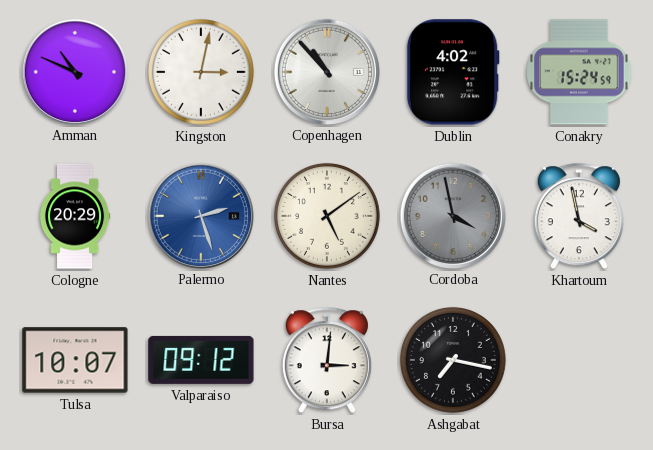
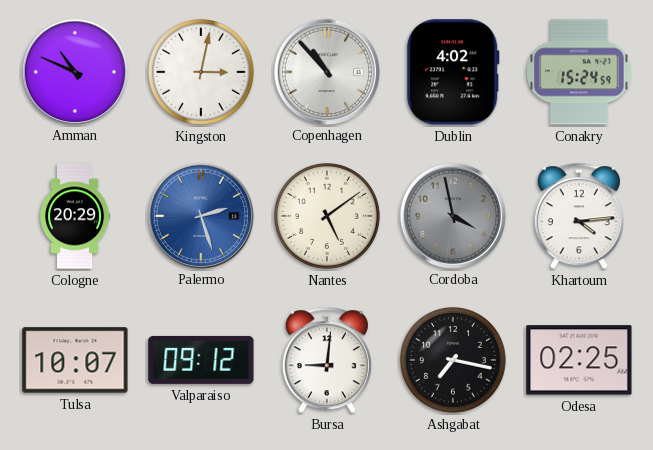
Khartoum: 3:58 -> 4:14 (579, 217)
Bursa: 3:01 -> 9:01 (327, 361)
Odesa: none -> 02:25 (579, 360)
